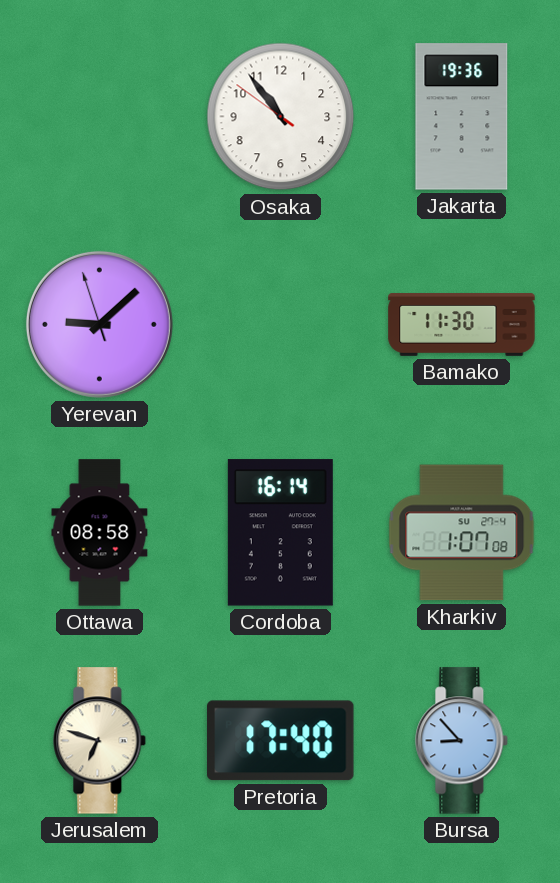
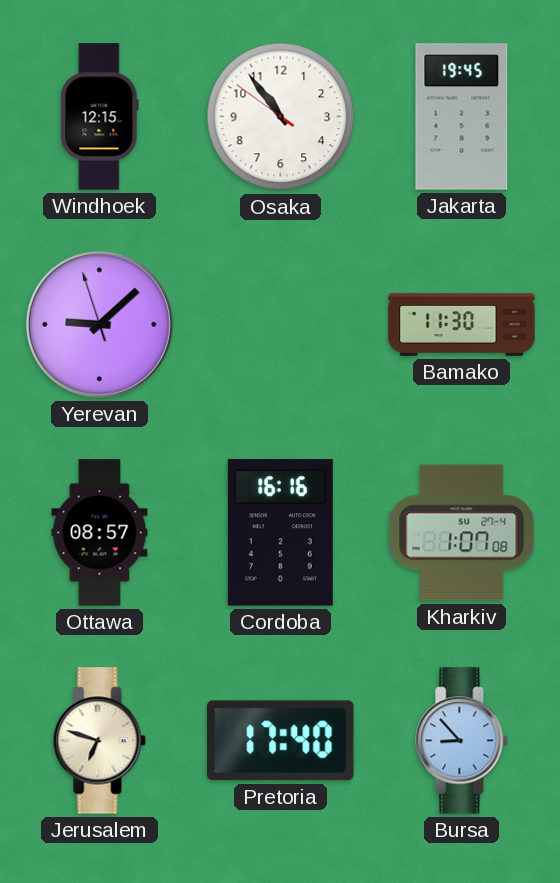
Windhoek: none -> 12:15 (100, 117)
Jakarta: 19:36 -> 19:45 (462, 117)
Ottawa: 08:58 -> 08:57 (100, 533)
Cordoba: 16:14 -> 16:16 (280, 533)
